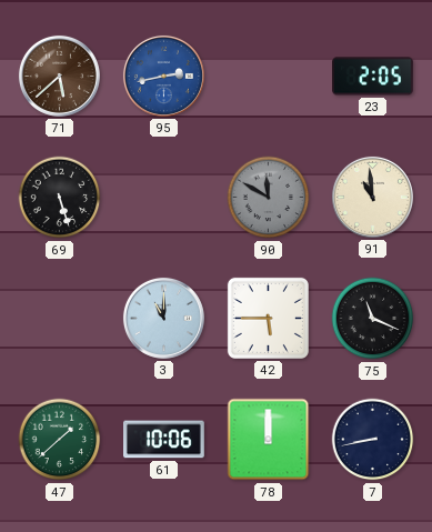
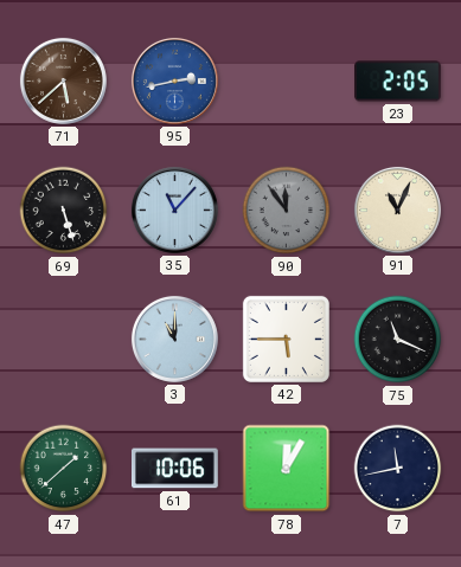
35: none -> 11:07 (174, 210)
90: 11:50 -> 11:54 (287, 211)
91: 10:59 -> 11:04 (397, 210)
78: 12:00 -> 12:05 (287, 469)
7: 8:43 -> 11:43 (398, 469)
